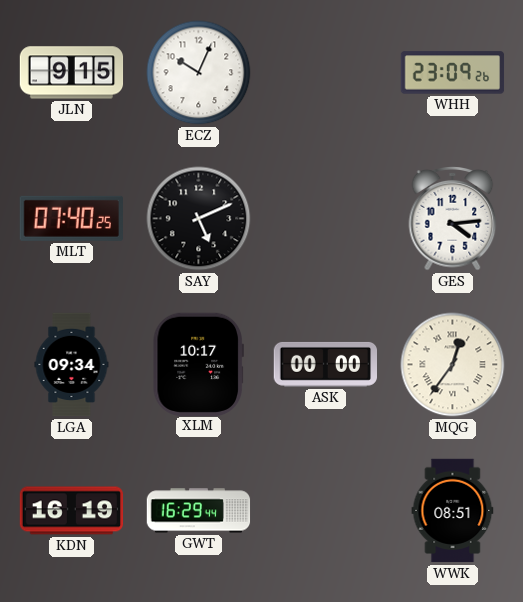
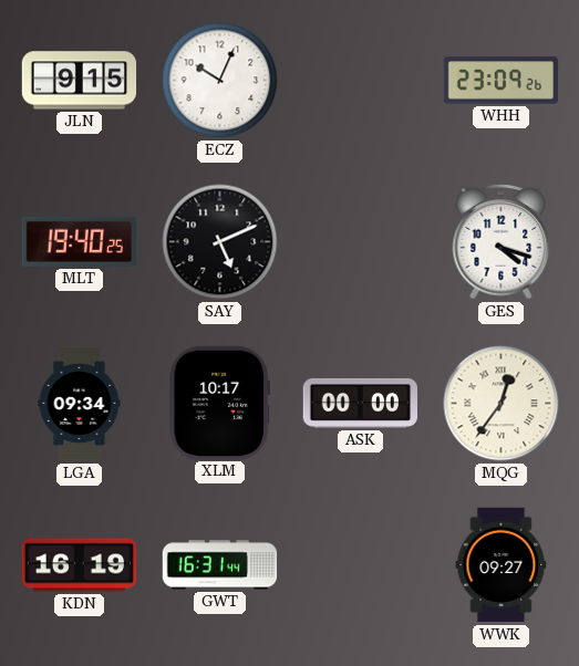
MLT: 07:40 -> 19:40 (79, 241)
GES: 4:14 -> 4:18 (502, 242)
GWT: 16:29 -> 16:31 (220, 565)
WWK: 08:51 -> 09:27 (502, 565)
